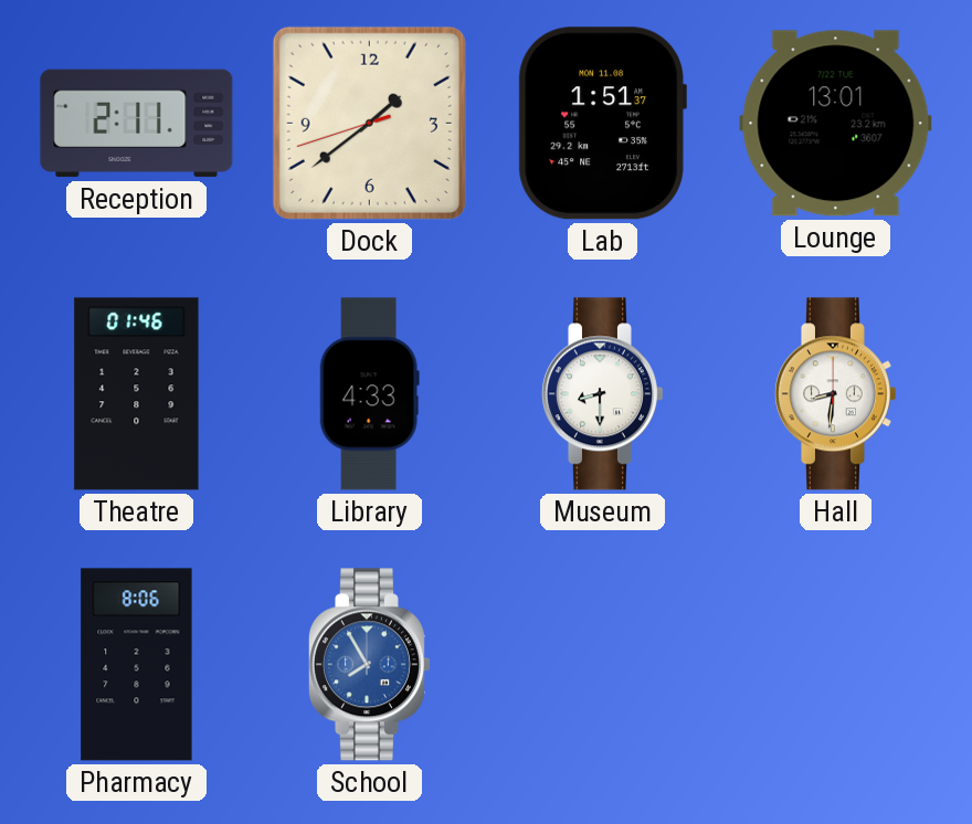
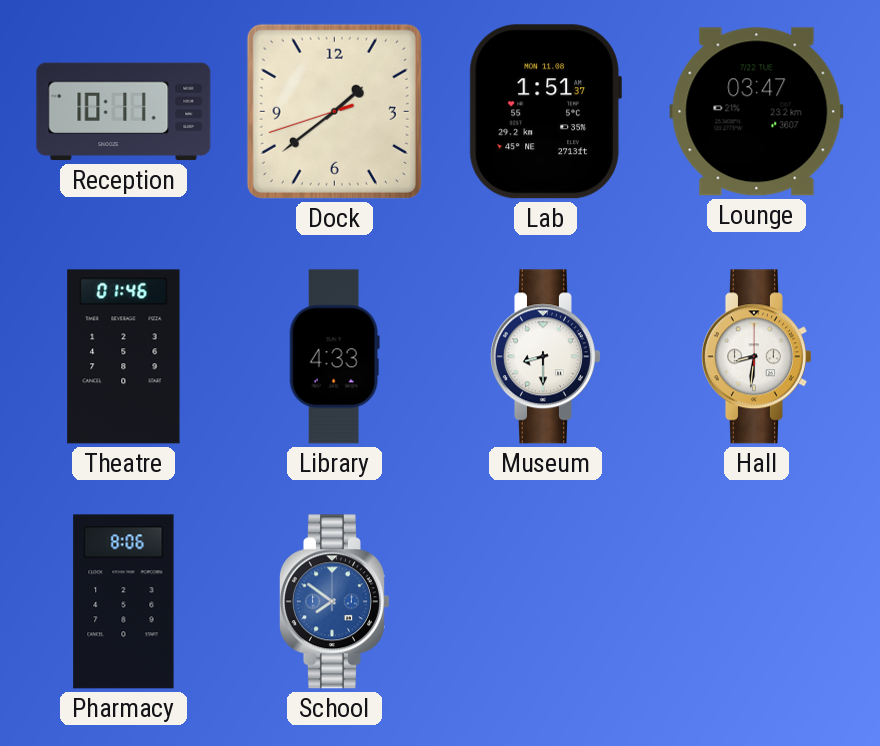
Reception: 2:11 -> 10:11 (124, 112)
Lounge: 13:01 -> 03:47 (757, 112)
School: 7:55 -> 7:51 (334, 602)
